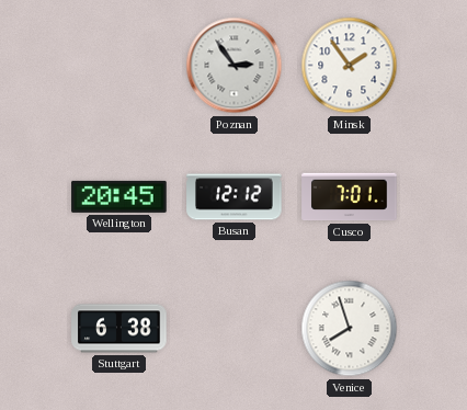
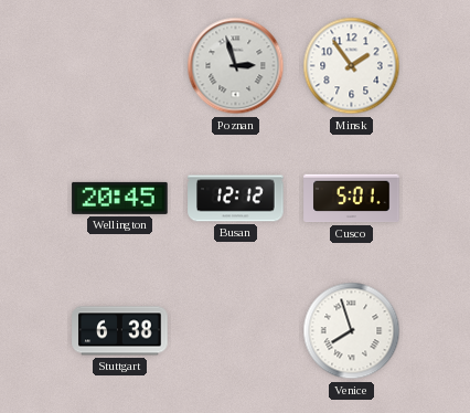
Poznan: 2:54 -> 2:57 (236, 66)
Cusco: 7:01 -> 5:01 (352, 199)
